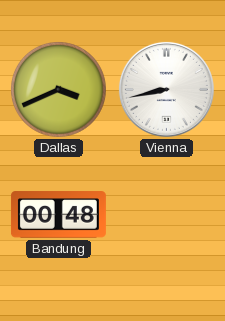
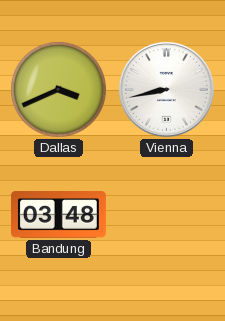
Bandung: 00:48 -> 03:48 (58, 215)
